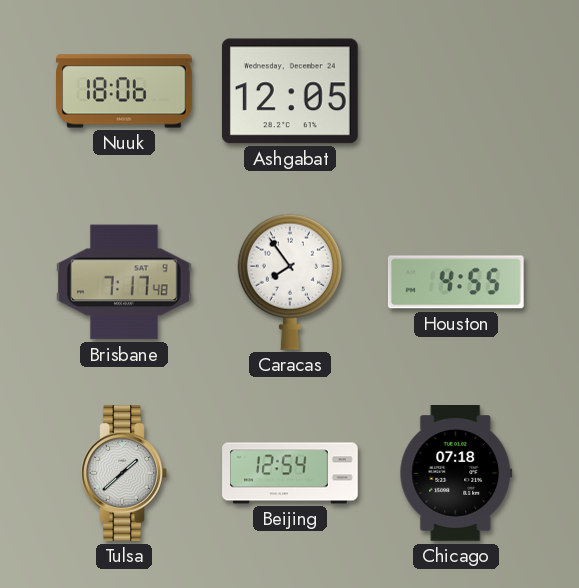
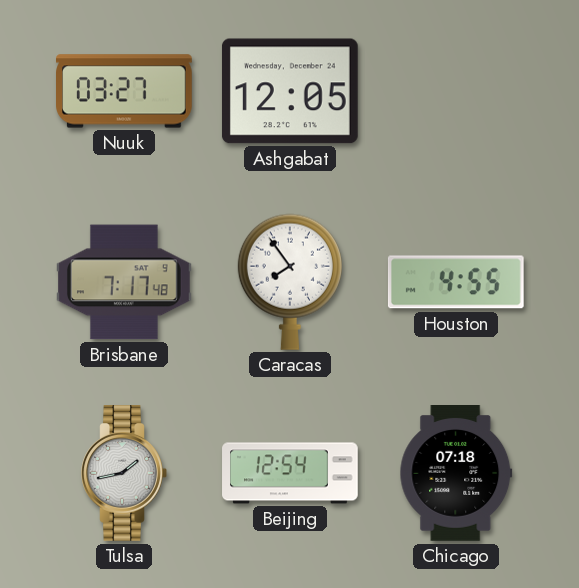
Nuuk: 18:06 -> 03:27 (124, 91)
Tulsa: 1:38 -> 1:43 (124, 474)
